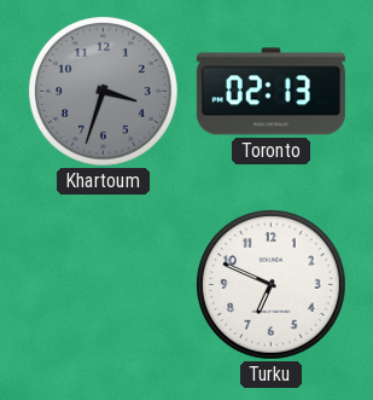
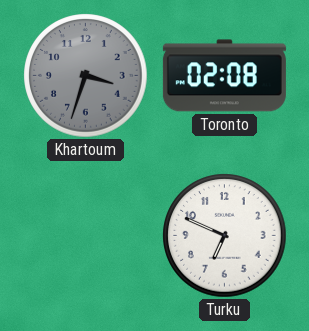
Toronto: 02:13 -> 02:08 (224, 76)
